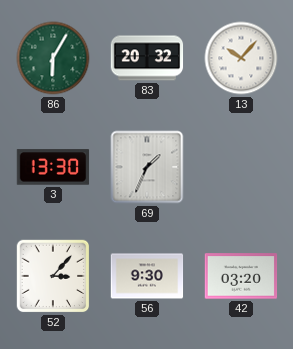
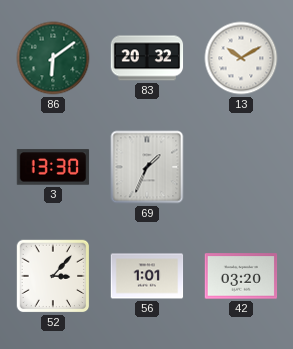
86: 6:05 -> 6:09 (53, 58)
13: 10:07 -> 10:10 (241, 58)
56: 9:30 -> 1:01 (147, 276)
